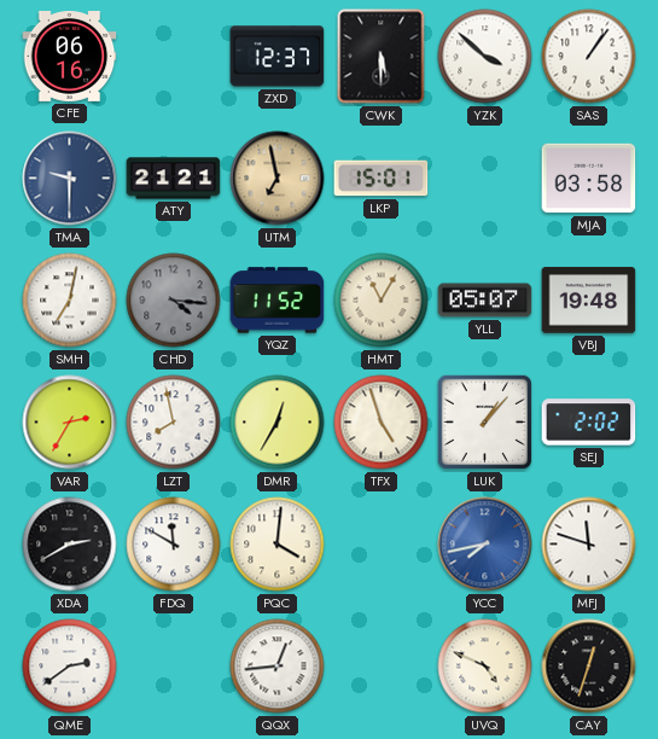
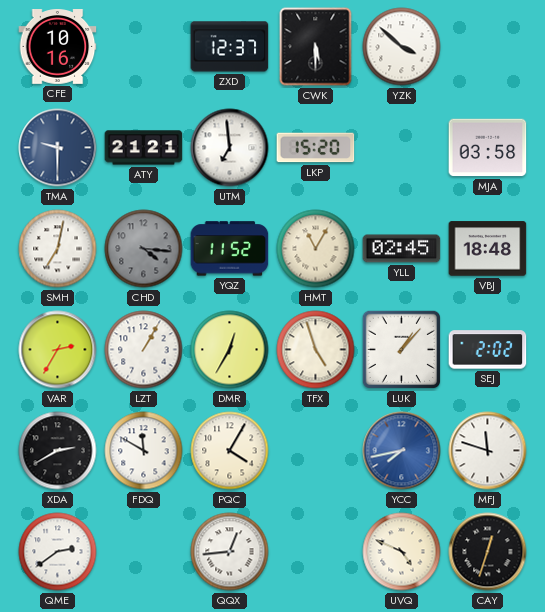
CFE: 06:16 -> 10:16 (58, 47)
SAS: 1:06 -> none (589, 57)
UTM: 6:58 -> 6:59 (230, 148)
UTM dial: champagne -> white (230, 148)
LKP: 15:01 -> 15:20 (316, 148)
YLL: 05:07 -> 02:45 (402, 249)
VBJ: 19:48 -> 18:48 (488, 249)
LZT: 7:58 -> 1:05 (144, 350)
PQC: 4:01 -> 4:05 (230, 451)
